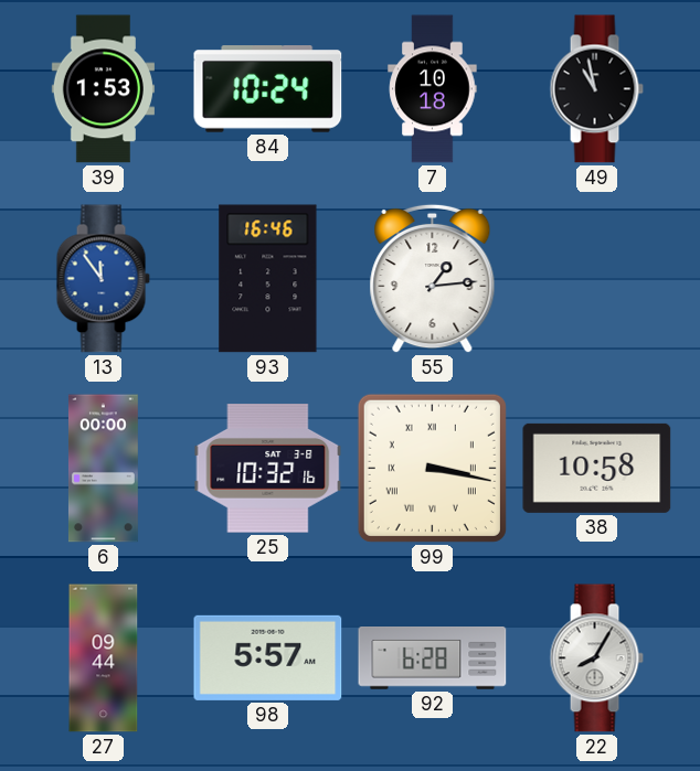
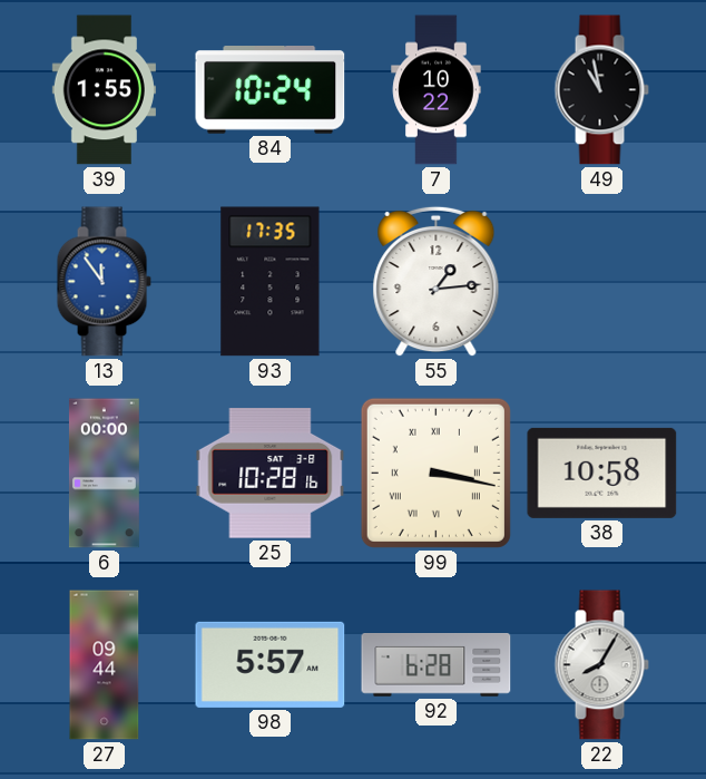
39: 1:53 -> 1:55 (104, 90)
7: 10:18 -> 10:22 (437, 90)
93: 16:46 -> 17:35 (271, 282)
25: 10:32 -> 10:28 (271, 474)
